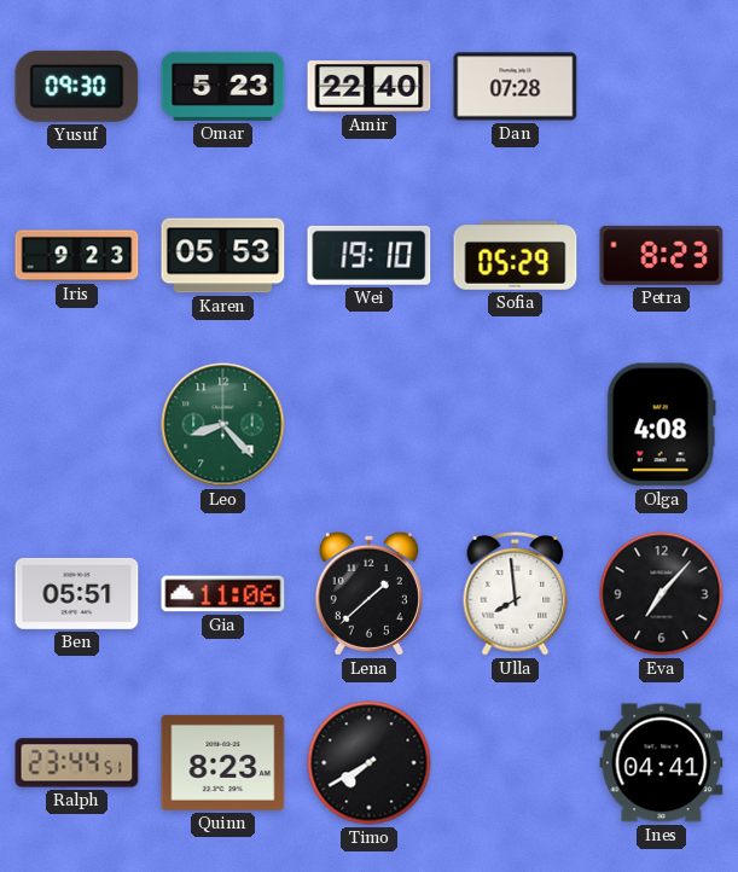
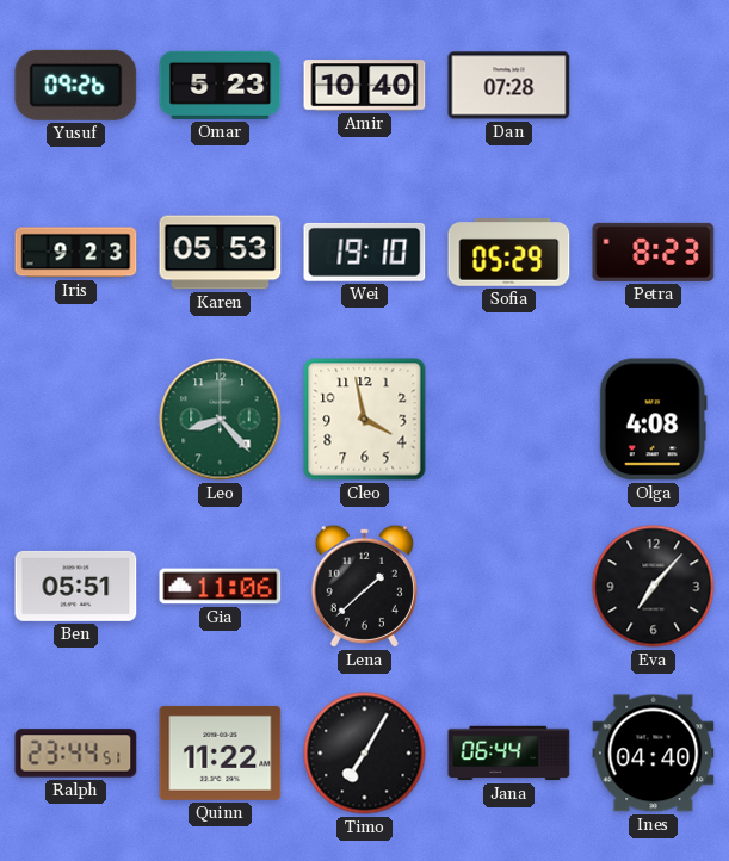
Yusuf: 09:30 -> 09:26 (76, 85)
Amir: 22:40 -> 10:40 (365, 86)
Cleo: none -> 3:58 (365, 420)
Ulla: 7:59 -> none (516, 594)
Quinn: 8:23 -> 11:22 (221, 752)
Timo: 7:40 -> 7:05 (365, 754)
Jana: none -> 06:44 (509, 754)
Ines: 04:41 -> 04:40 (654, 754)
